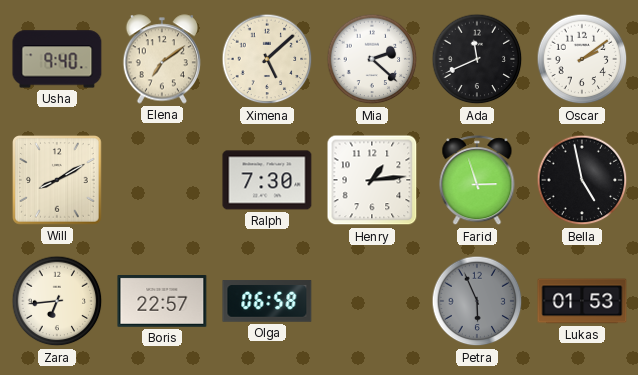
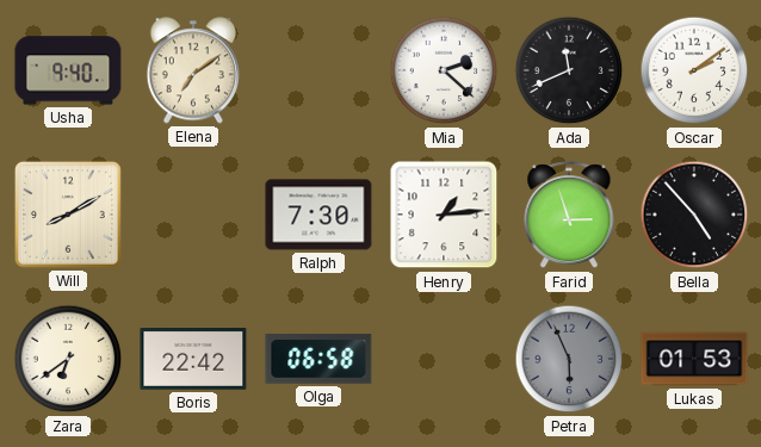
Ximena: 5:08 -> none (267, 59)
Bella: 4:58 -> 4:53 (694, 215)
Zara: 6:44 -> 6:39 (68, 359)
Boris: 22:57 -> 22:42 (193, 360)
